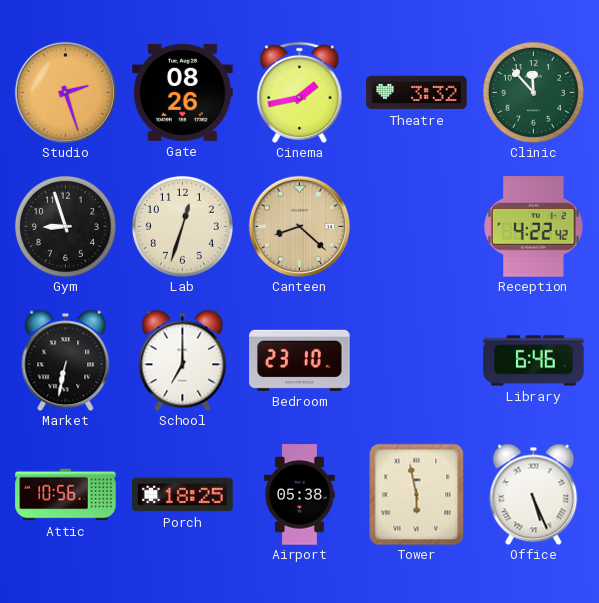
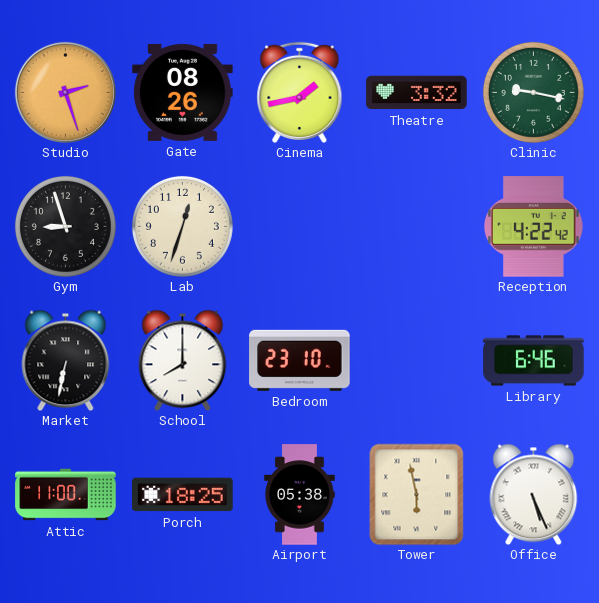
Clinic: 11:53 -> 9:17 (533, 92)
Canteen: 8:22 -> none (299, 226)
School: 7:00 -> 8:00 (183, 360)
Attic: 10:56 -> 11:00 (66, 495)
